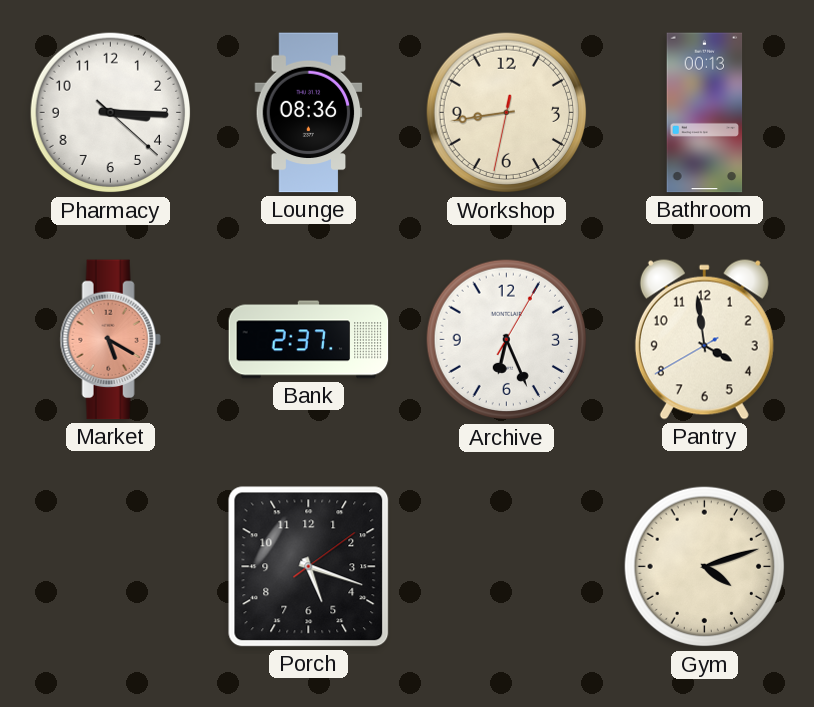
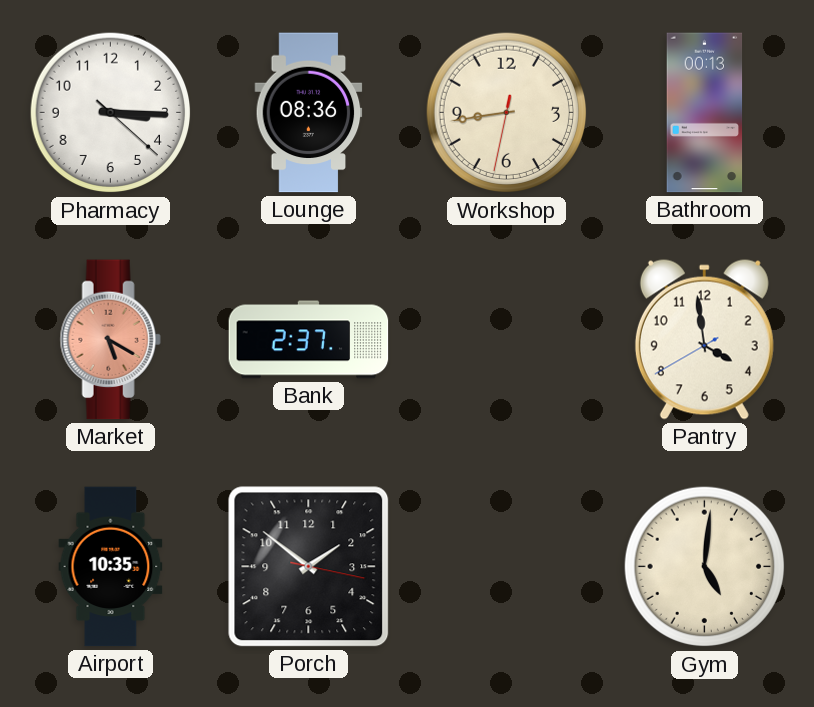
Archive: 6:26 -> none (507, 340)
Airport: none -> 10:35 (111, 567)
Porch: 5:18 -> 1:51 (309, 567)
Gym: 4:12 -> 5:01 (705, 567)
